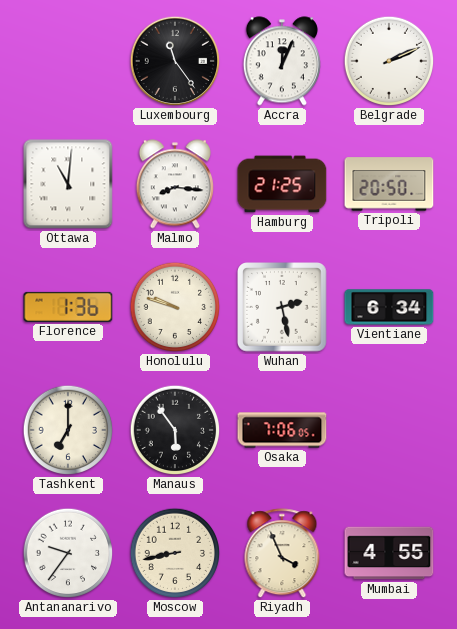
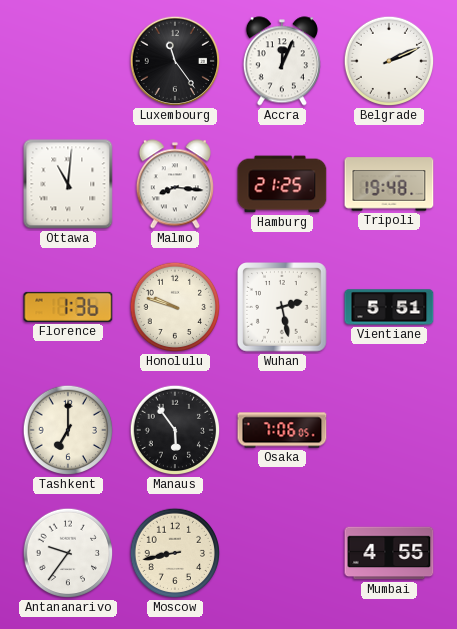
Tripoli: 20:50 -> 19:48 (389, 184)
Vientiane: 6:34 -> 5:51 (389, 307)
Riyadh: 3:56 -> none (282, 554)
